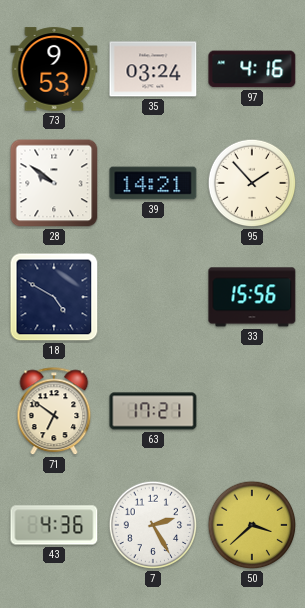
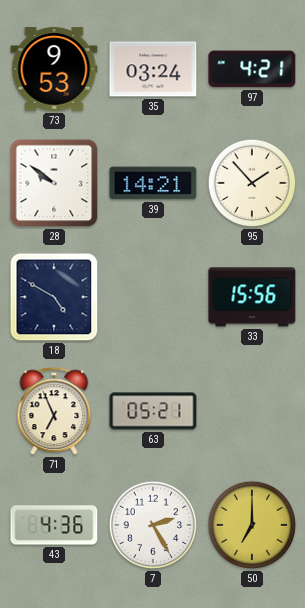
97: 4:16 -> 4:21 (252, 69)
71: 6:51 -> 6:56 (54, 412)
63: 17:21 -> 05:21 (153, 411)
50: 3:38 -> 7:00 (252, 525)
